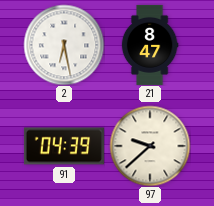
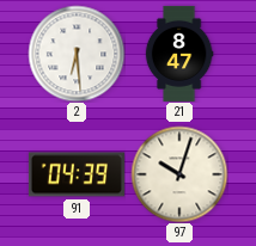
2: 6:28 -> 6:29 (77, 54)
97: 9:38 -> 10:03 (179, 174)
